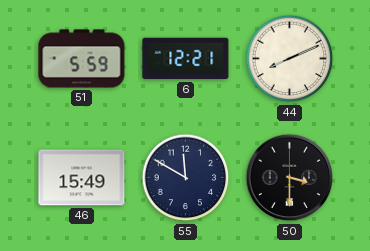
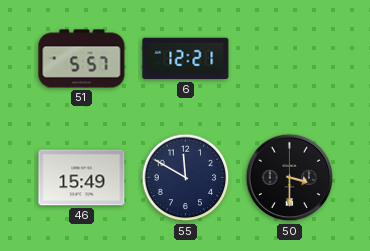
51: 5:59 -> 5:57 (82, 59)
44: 8:11 -> none (290, 59)
